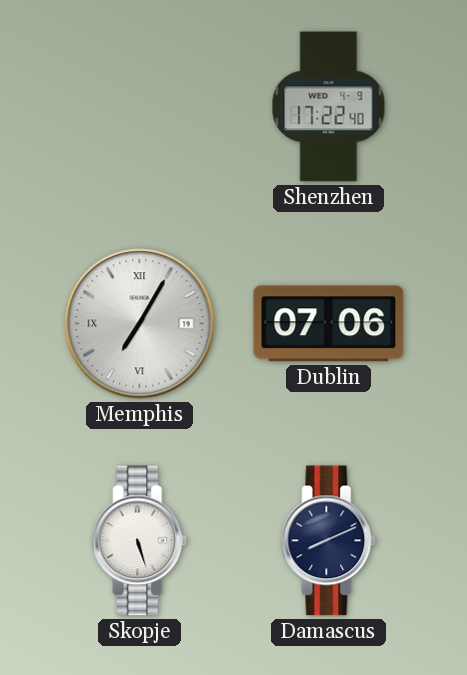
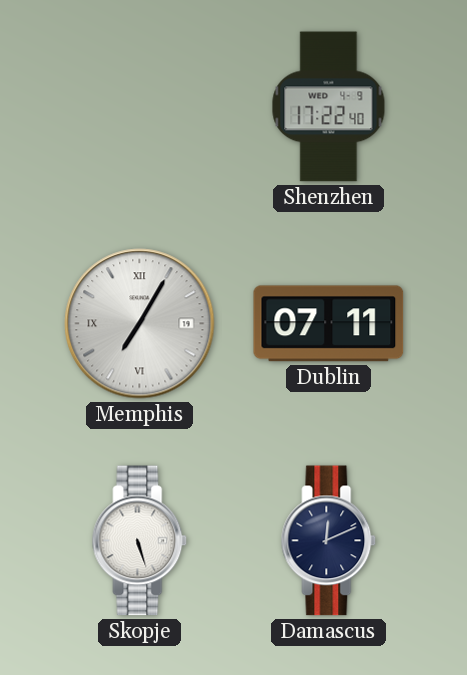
Dublin: 07:06 -> 07:11 (329, 324)
Damascus: 8:11 -> 12:11 (329, 541)
